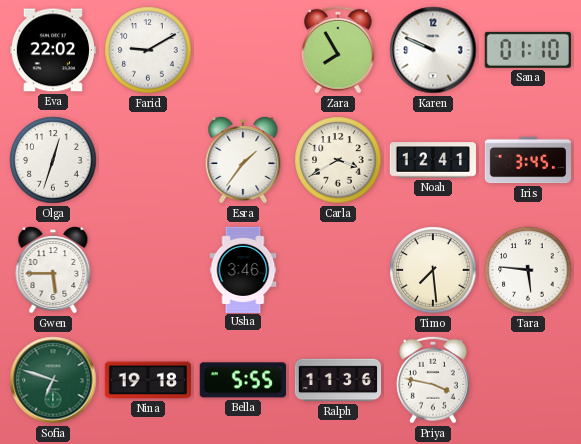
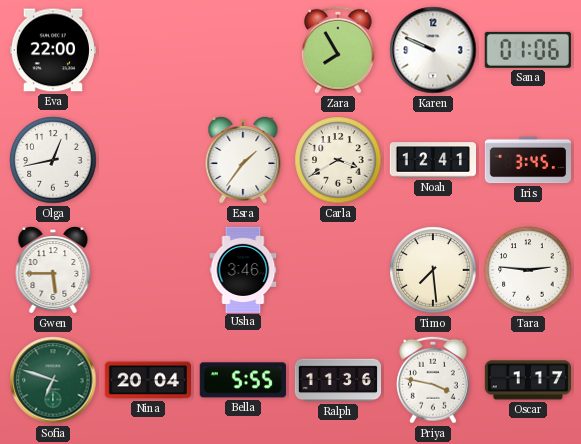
Eva: 22:02 -> 22:00 (52, 50)
Farid: 9:10 -> none (148, 50)
Sana: 01:10 -> 01:06 (528, 50)
Olga: 12:33 -> 12:43 (53, 160)
Tara: 5:46 -> 2:46 (528, 270)
Nina: 19:18 -> 20:04 (147, 380)
Oscar: none -> 1:17 (527, 380)
